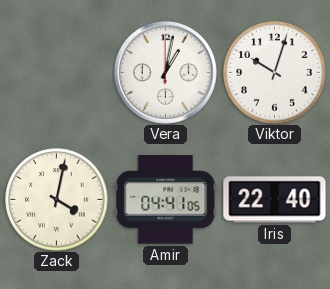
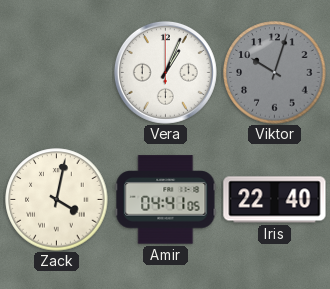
Vera: 1:02 -> 1:04 (165, 72)
Viktor dial: white -> grey (275, 73)
